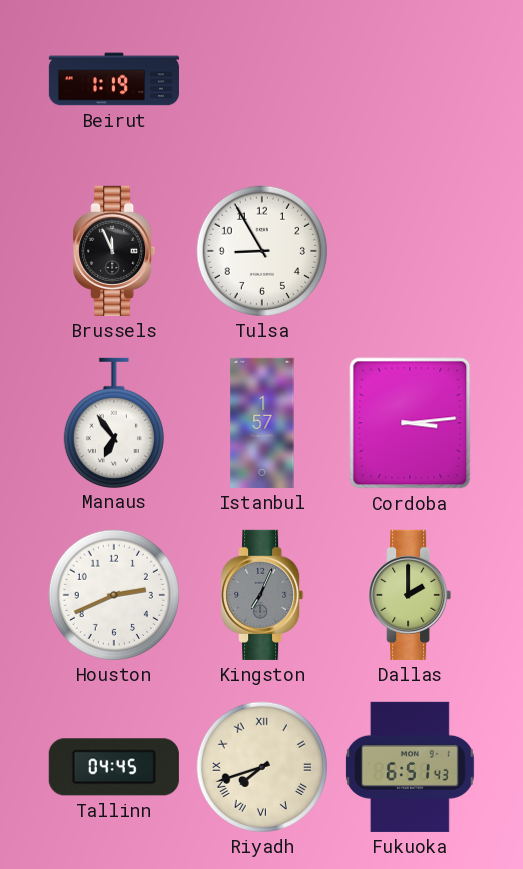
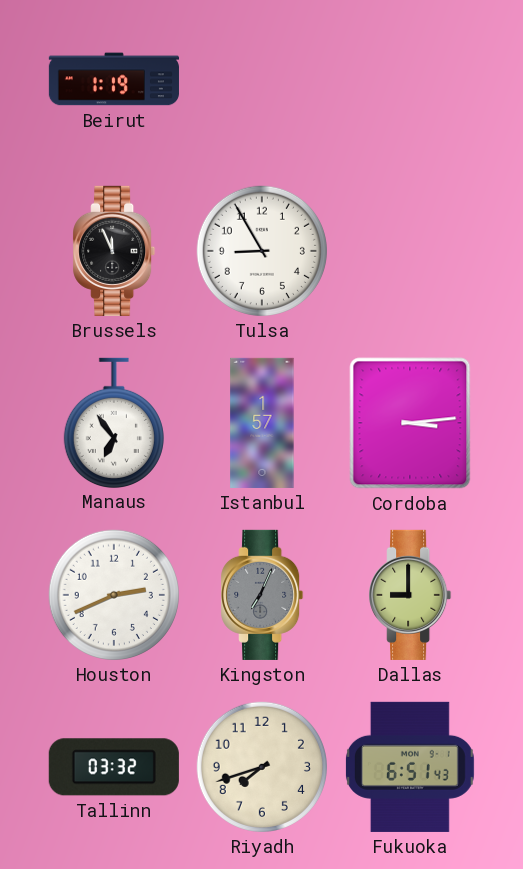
Dallas: 2:00 -> 9:00 (410, 595)
Tallinn: 04:45 -> 03:32 (114, 767)
Riyadh numerals: Roman -> Arabic (262, 767)
